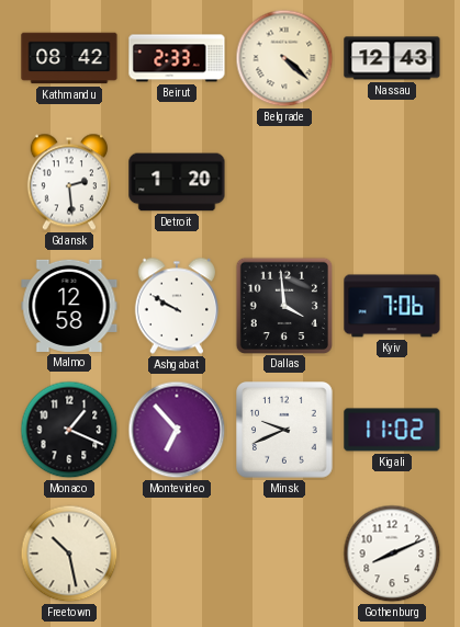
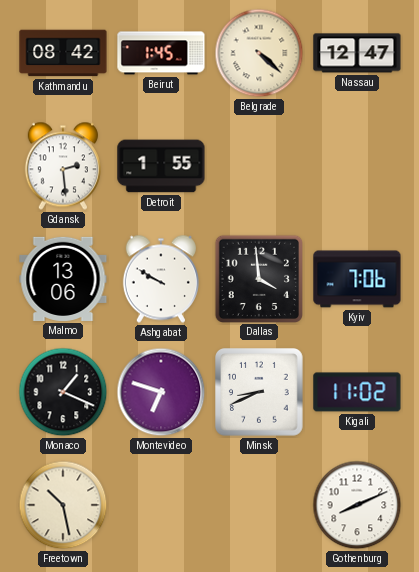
Beirut: 2:33 -> 1:45 (161, 53)
Nassau: 12:43 -> 12:47 (357, 53)
Detroit: 1:20 -> 1:55 (161, 166)
Malmo: 12:58 -> 13:06 (63, 279)
Montevideo: 6:53 -> 6:48 (161, 392)
Minsk: 9:41 -> 8:41 (260, 393)
